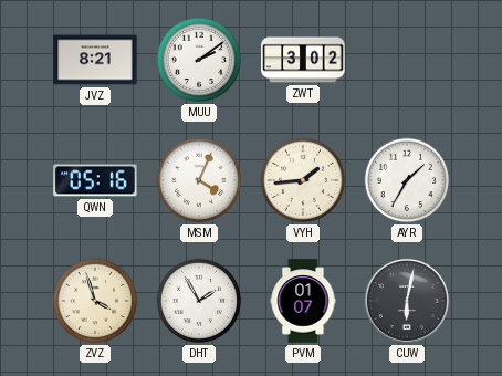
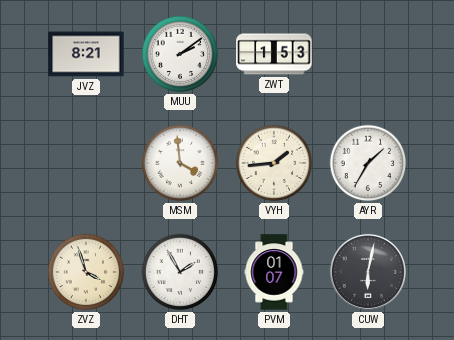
ZWT: 3:02 -> 1:53 (274, 54)
QWN: 05:16 -> none (95, 180)
MSM: 4:04 -> 3:59 (180, 163)
